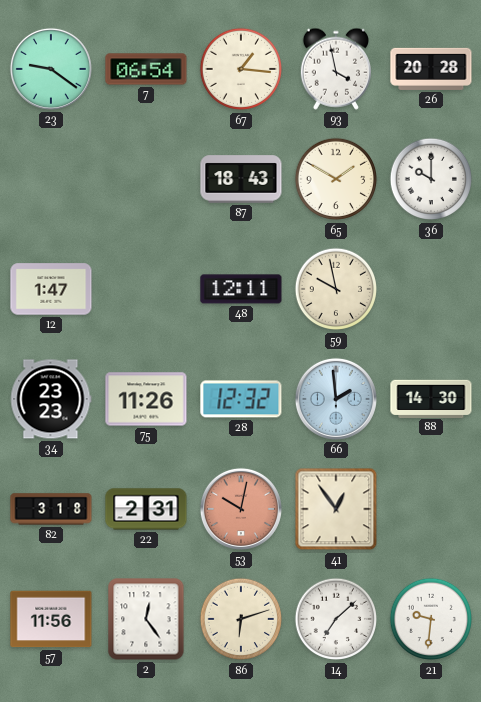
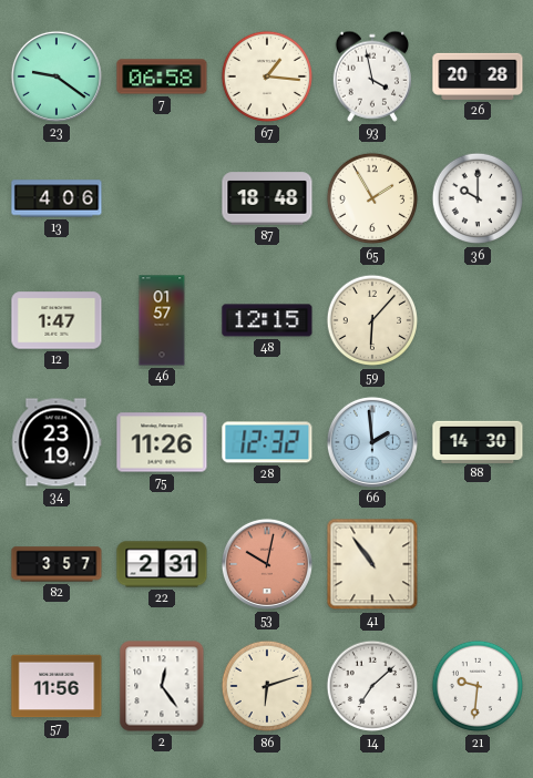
7: 06:54 -> 06:58 (162, 76)
13: none -> 4:06 (57, 198)
87: 18:43 -> 18:48 (267, 198)
65: 1:50 -> 1:55 (372, 198)
46: none -> 01:57 (162, 320)
48: 12:11 -> 12:15 (267, 320)
59: 9:58 -> 6:07 (372, 320)
34: 23:23 -> 23:19 (57, 442)
82: 3:18 -> 3:57 (57, 564)
41: 12:54 -> 10:54 (372, 564)
